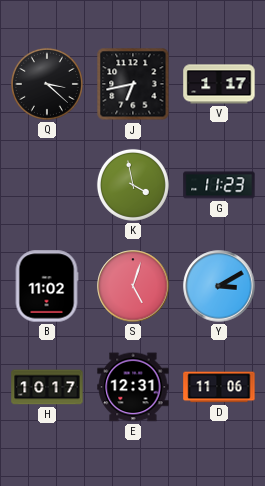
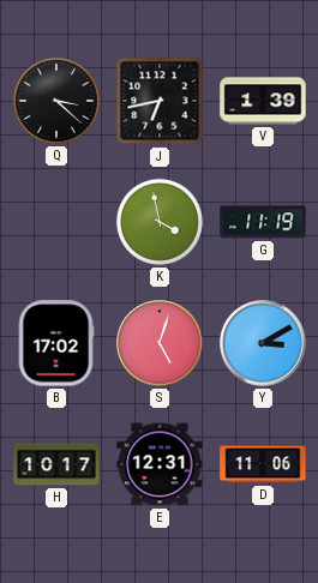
V: 1:17 -> 1:39 (263, 101)
G: 11:23 -> 11:19 (263, 222)
B: 11:02 -> 17:02 (56, 343)
